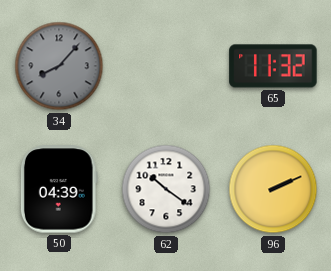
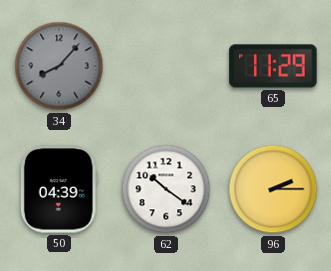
65: 11:32 -> 11:29 (273, 66)
96: 2:11 -> 2:15 (273, 189)
